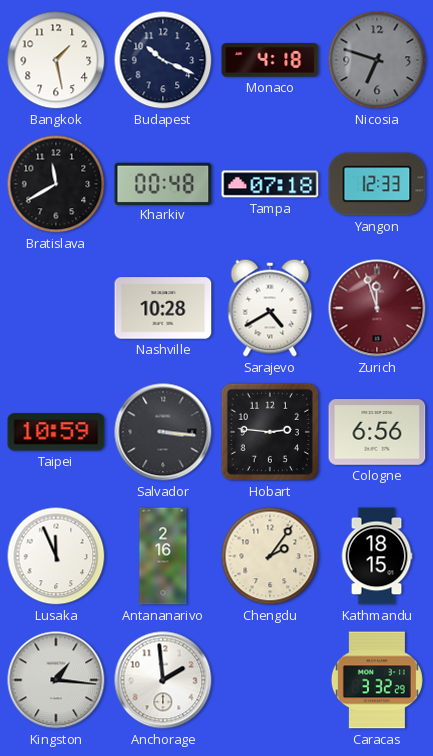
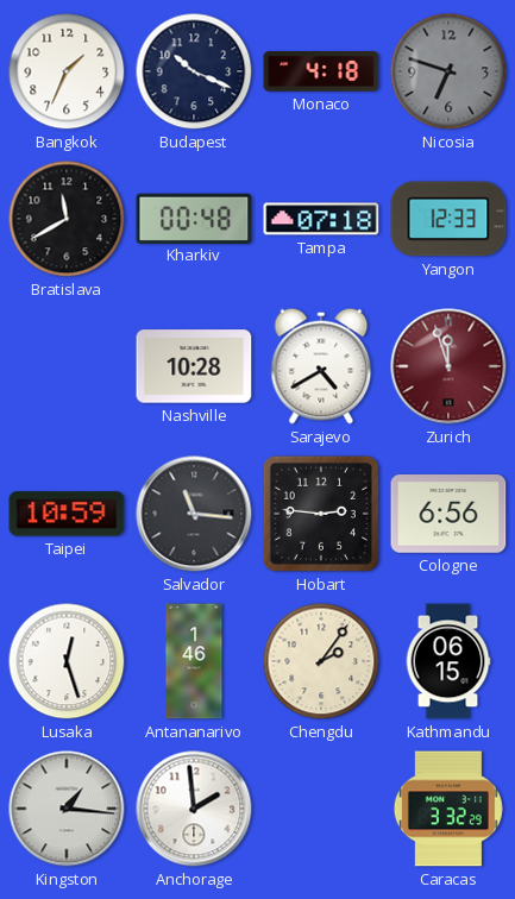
Bangkok: 1:28 -> 1:34 (67, 71)
Salvador: 3:16 -> 11:16 (194, 514)
Lusaka: 11:56 -> 12:27 (67, 661)
Antananarivo: 2:16 -> 1:46 (194, 661)
Kathmandu: 18:15 -> 06:15 (448, 661)
